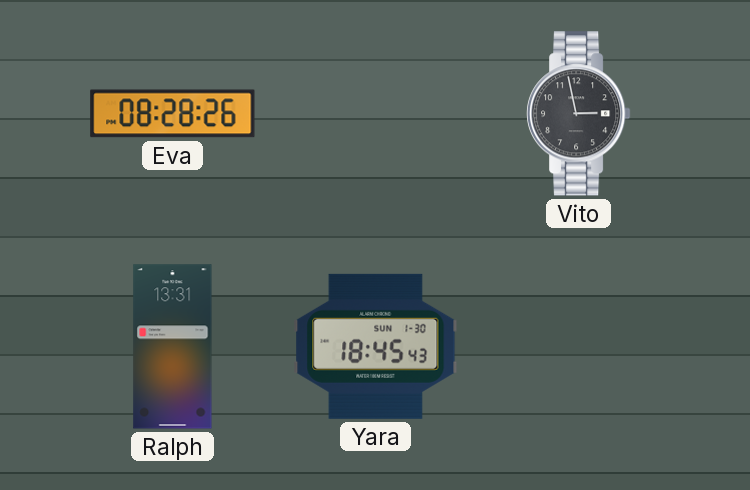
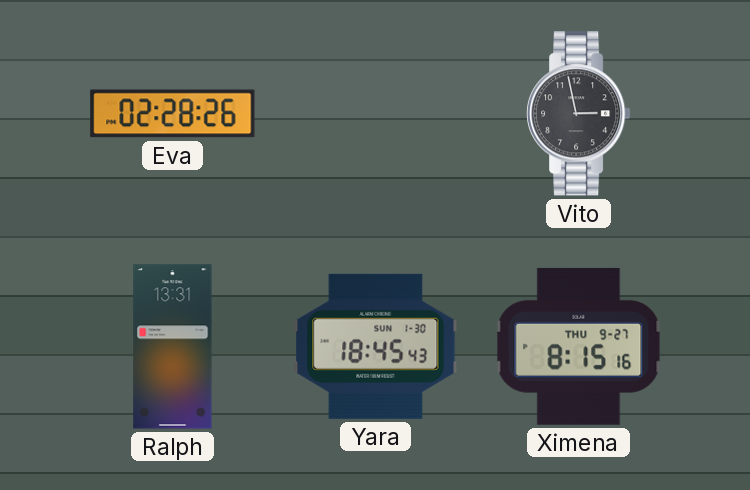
Eva: 08:28 -> 02:28 (173, 114)
Ximena: none -> 8:15 (579, 346)
